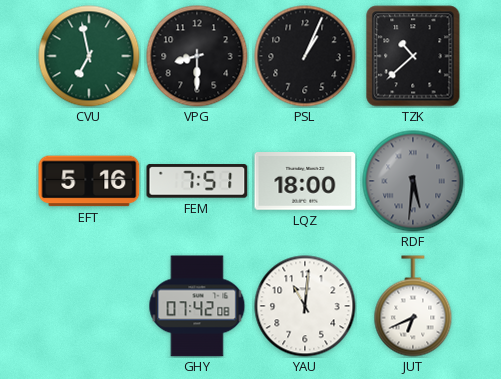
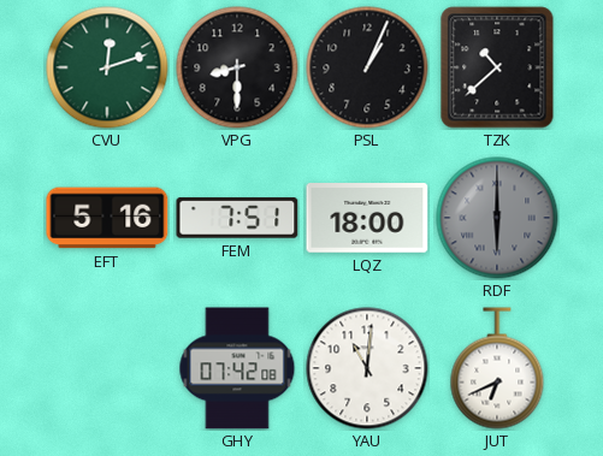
CVU: 6:58 -> 12:12 (107, 67)
RDF: 5:31 -> 6:00 (497, 218)
